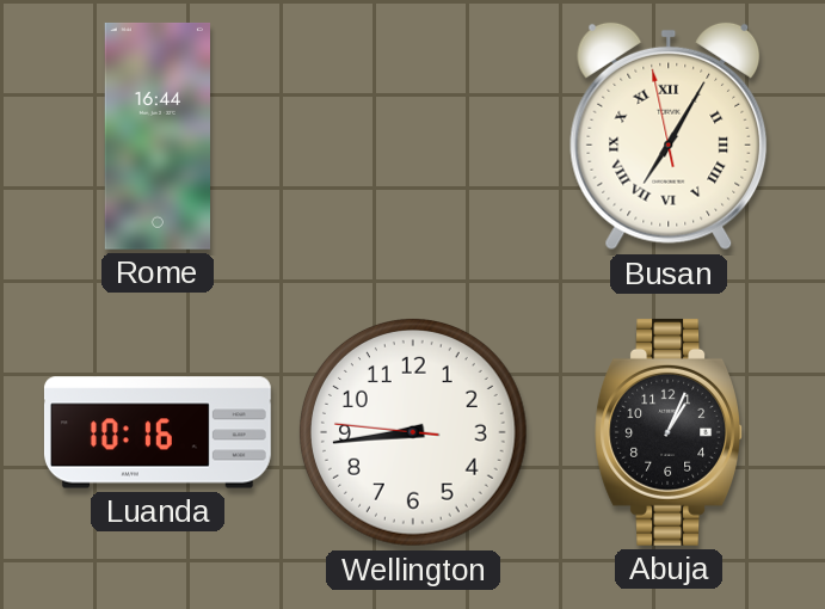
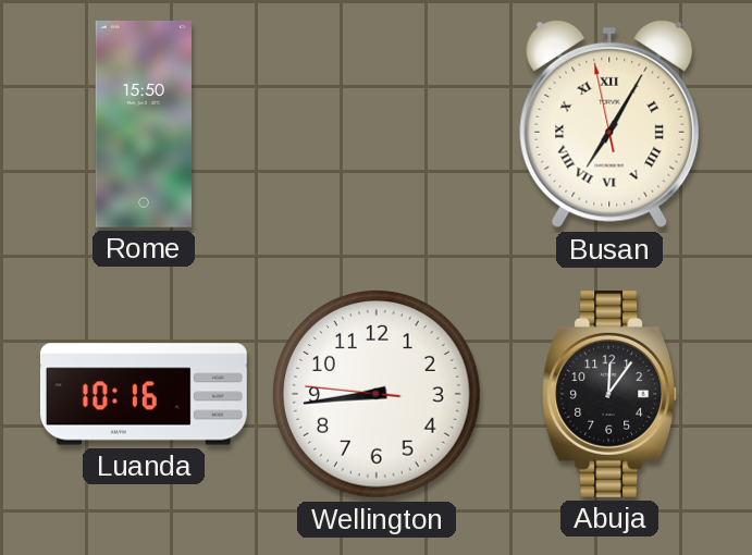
Rome: 16:44 -> 15:50 (143, 124)
Abuja: 1:04 -> 12:06 (609, 394)
